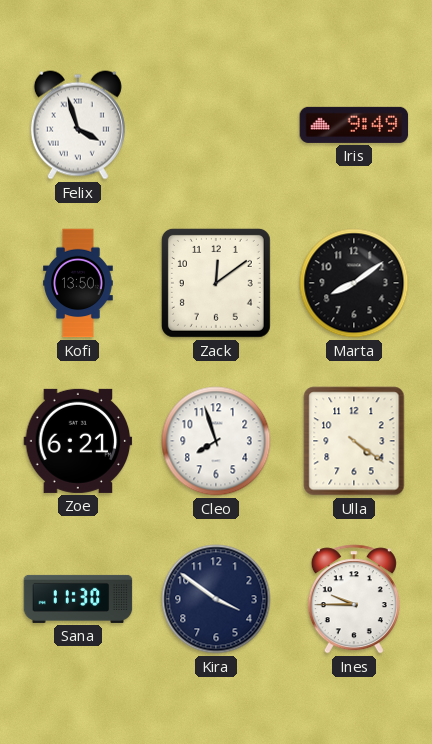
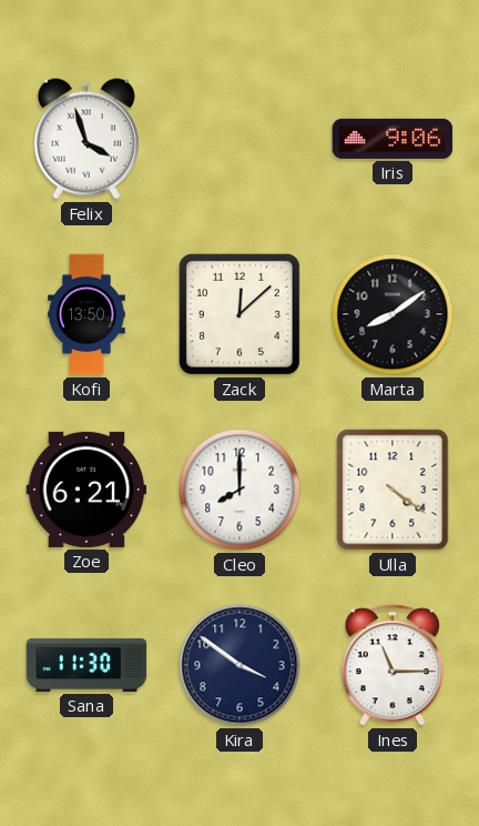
Iris: 9:49 -> 9:06 (393, 139)
Zack: 12:09 -> 12:08 (239, 314)
Cleo: 7:57 -> 8:00 (239, 490)
Ines: 9:45 -> 11:15 (393, 665)
